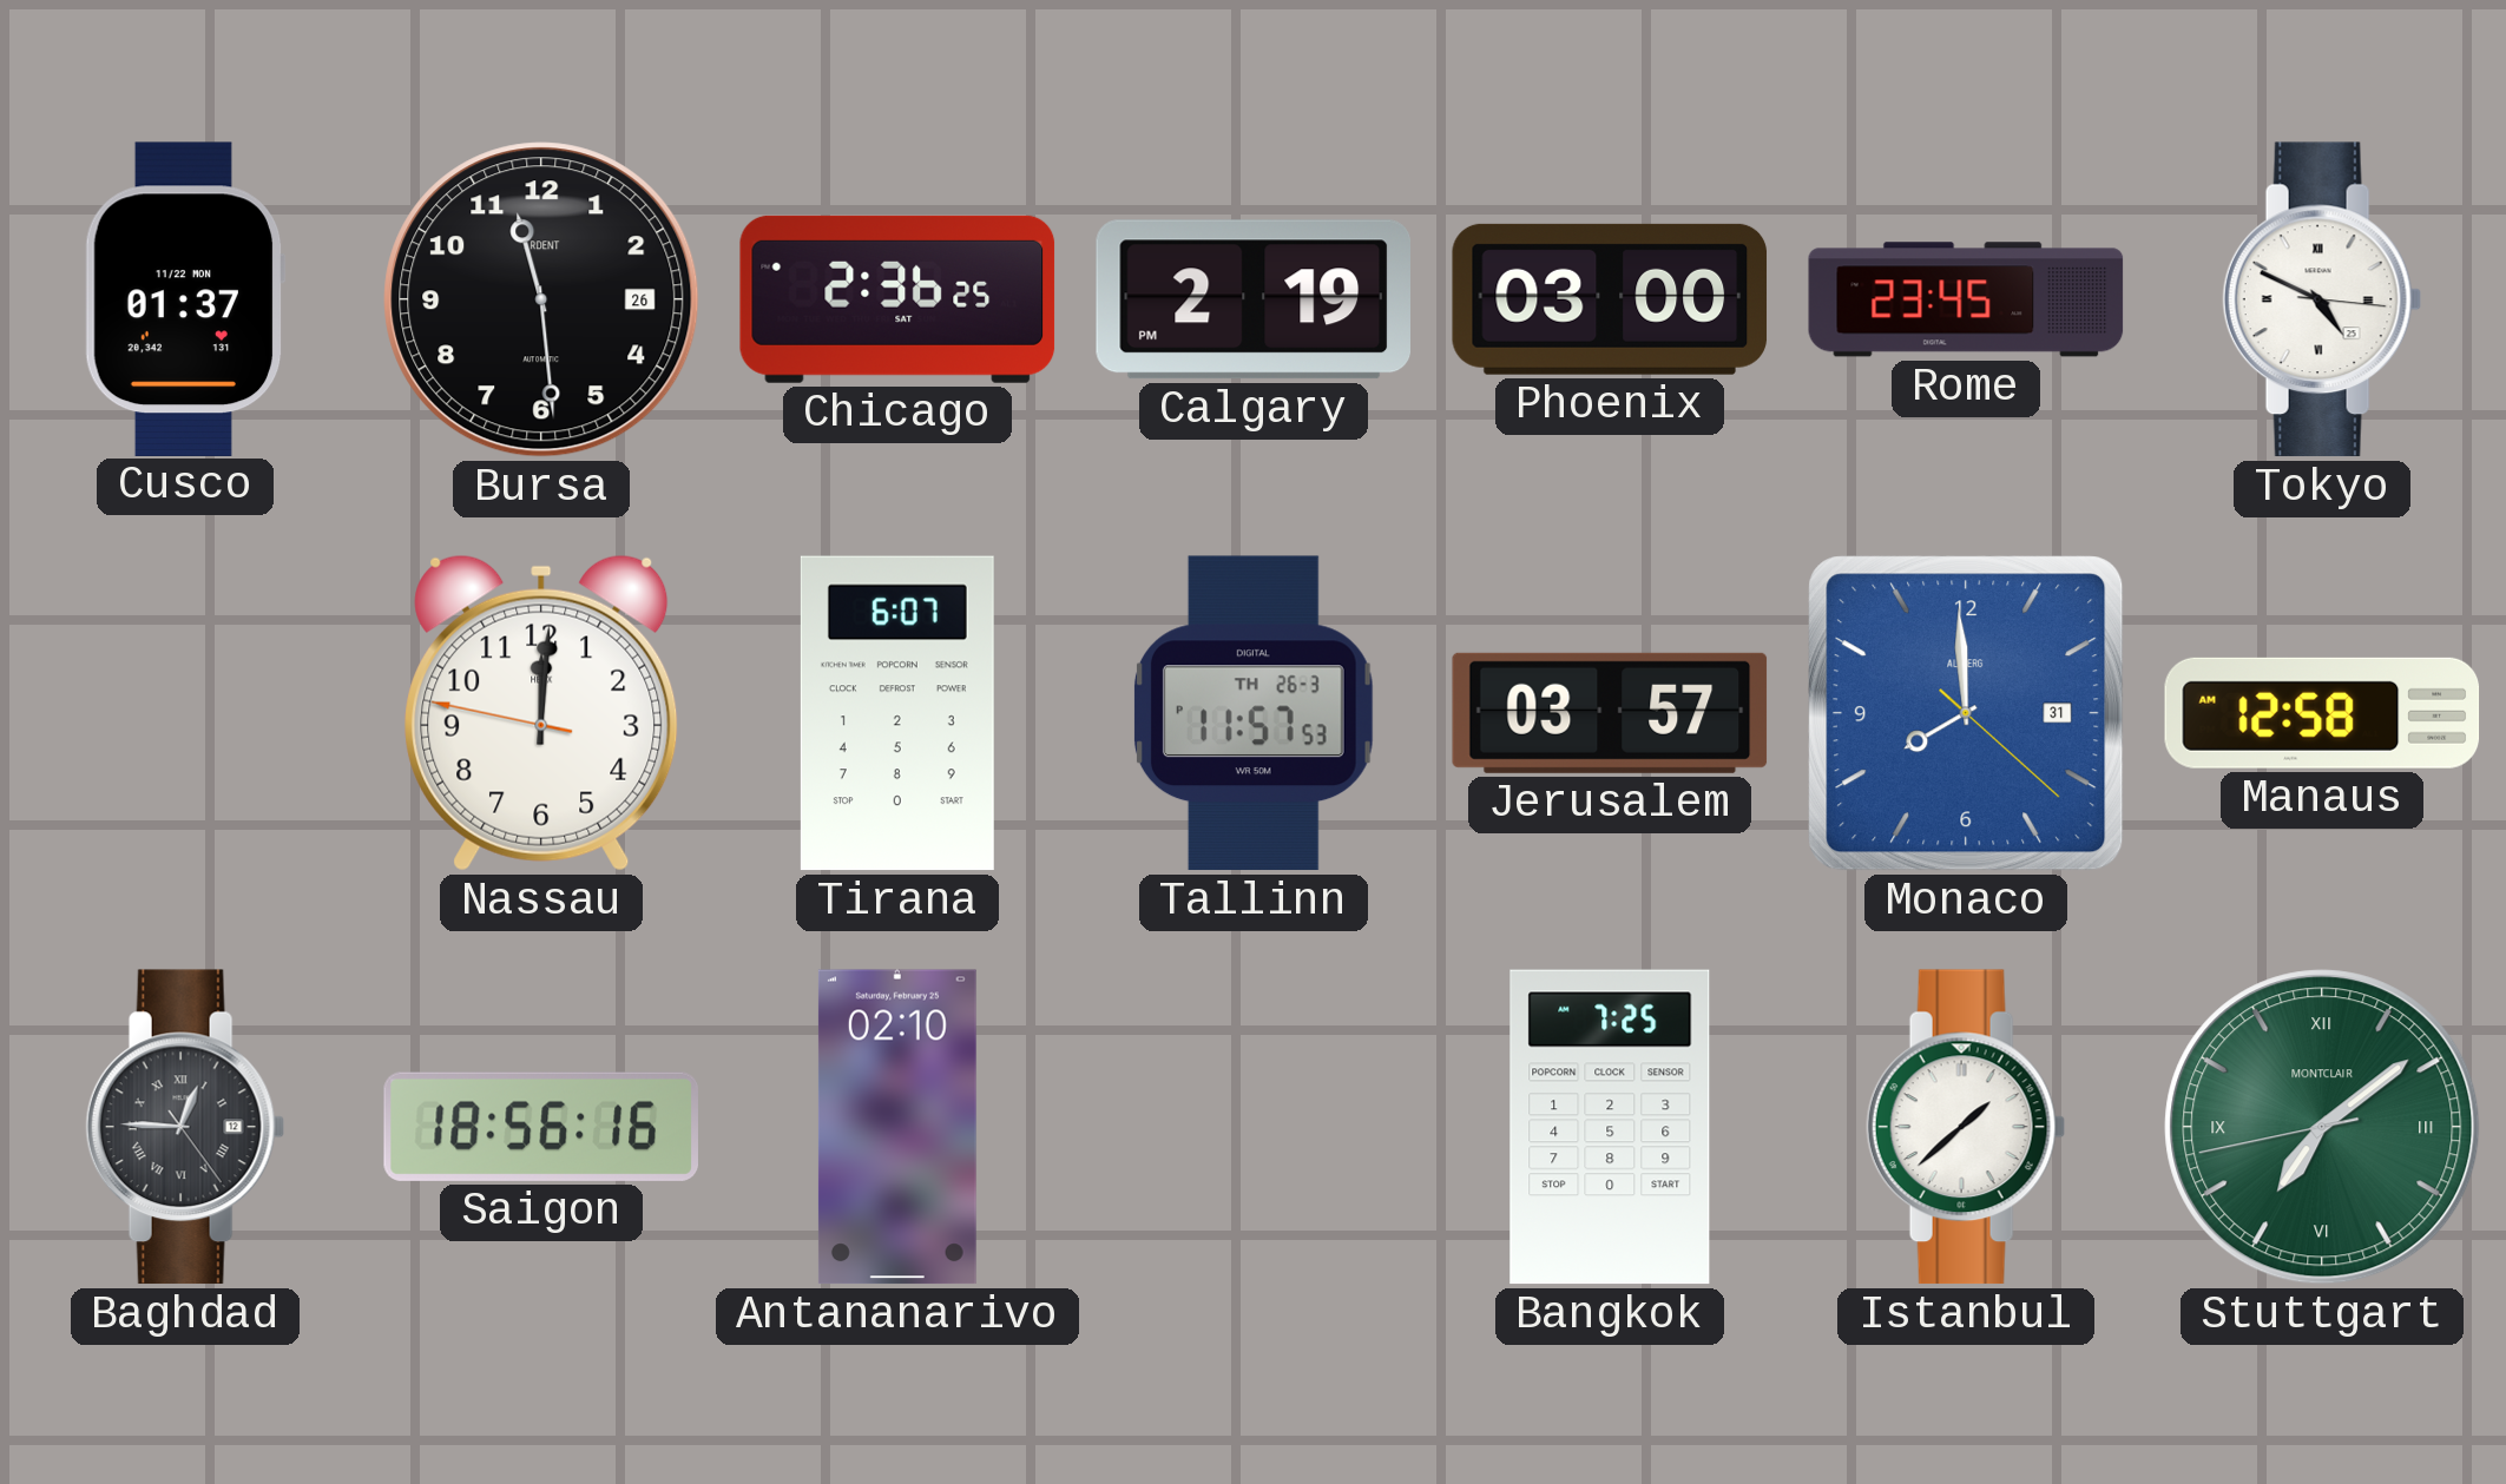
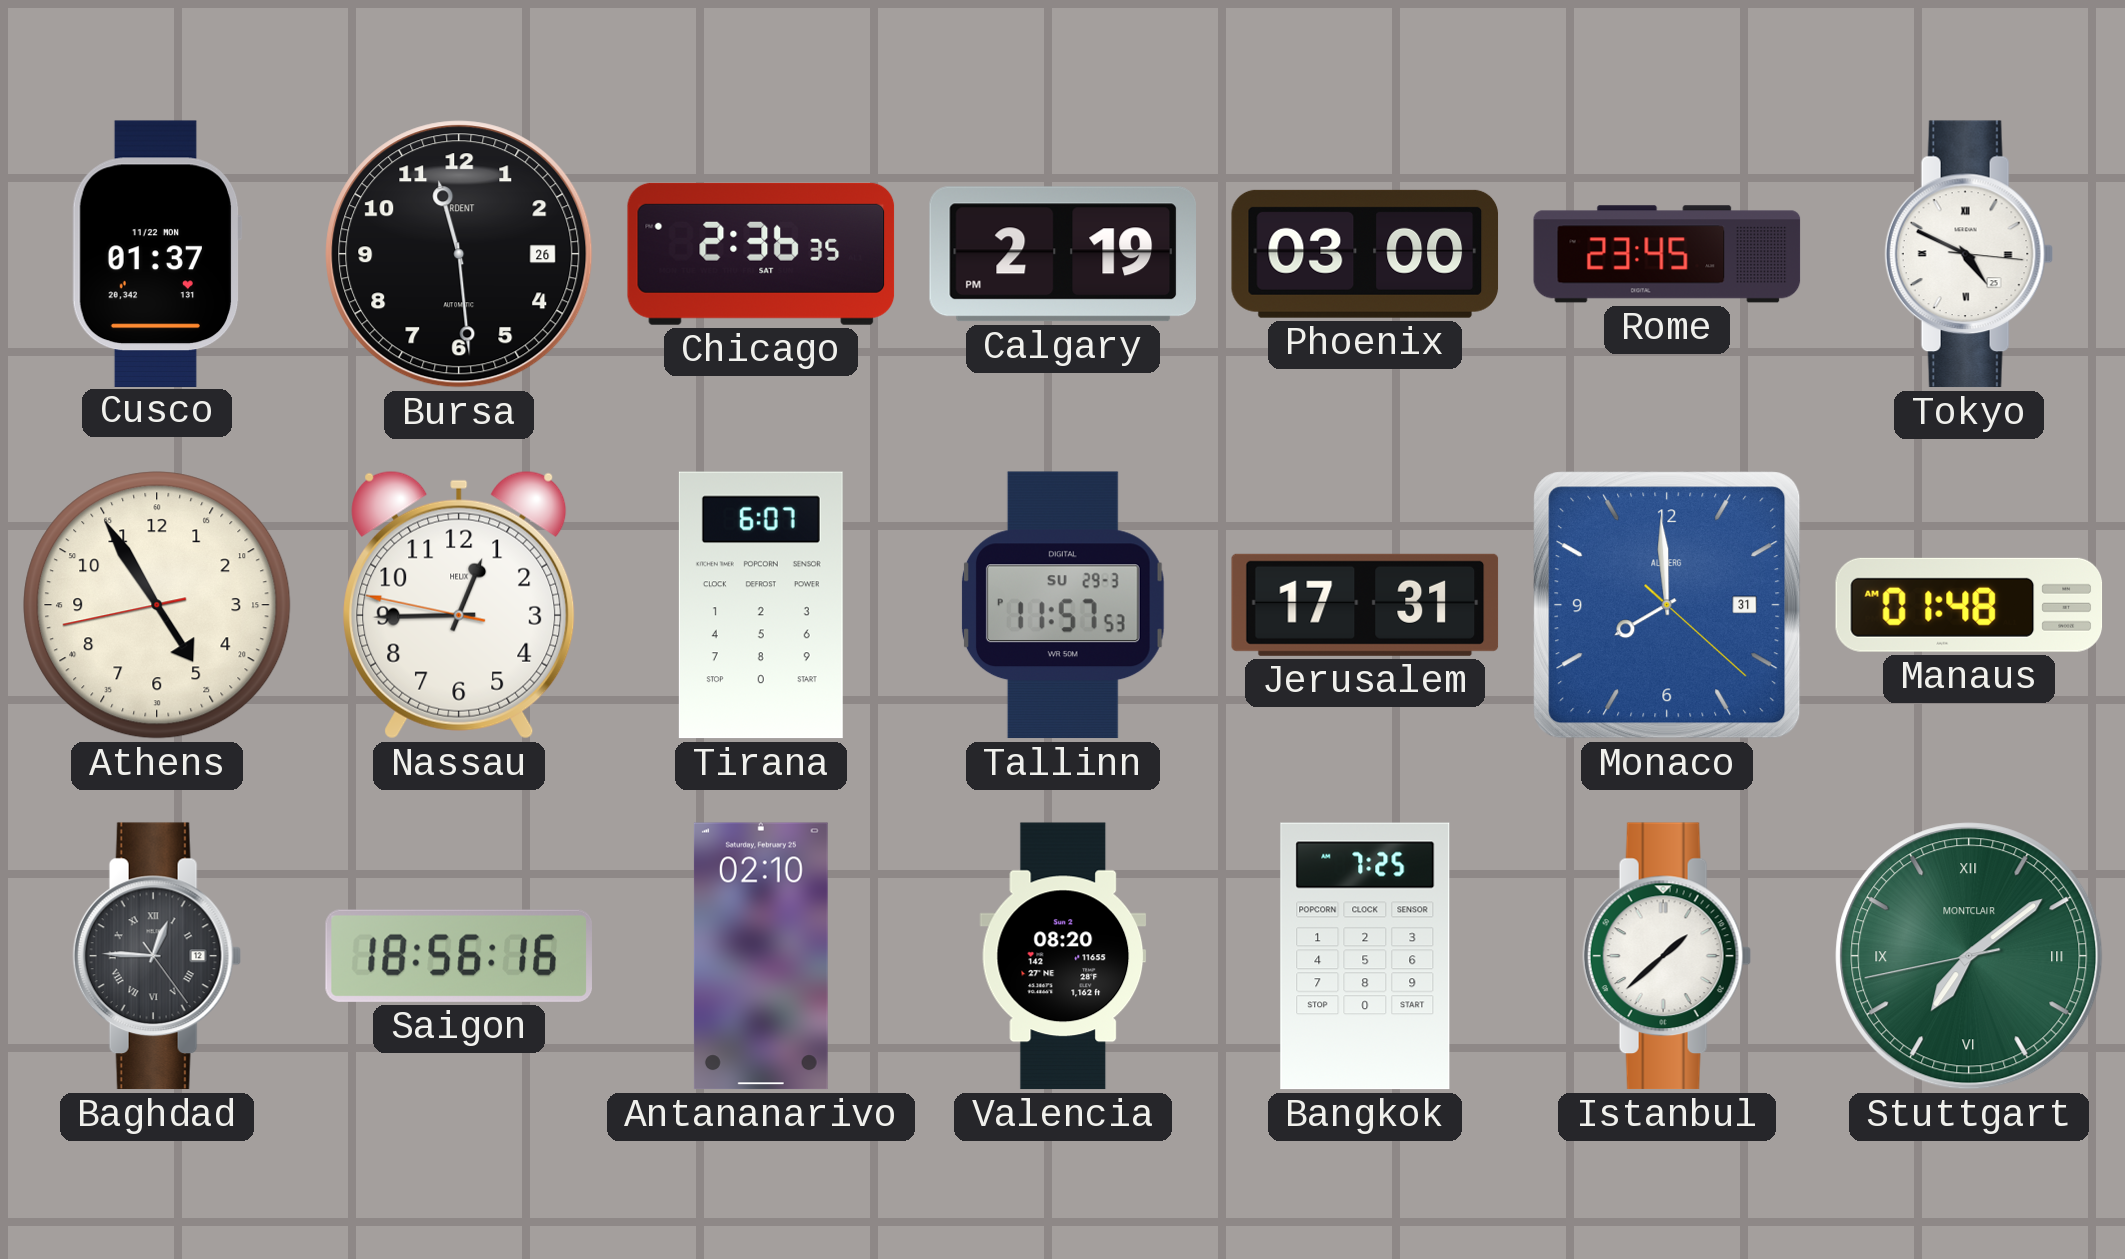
Chicago: 2:36:25 -> 2:36:35 (761, 254)
Athens: none -> 4:54 (157, 605)
Nassau: 12:00 -> 12:44 (459, 605)
Tallinn date: TH 26-3 -> SU 29-3 (1063, 605)
Jerusalem: 03:57 -> 17:31 (1365, 605)
Manaus: 12:58 -> 01:48 (1969, 605)
Valencia: none -> 08:20 (1063, 956)
